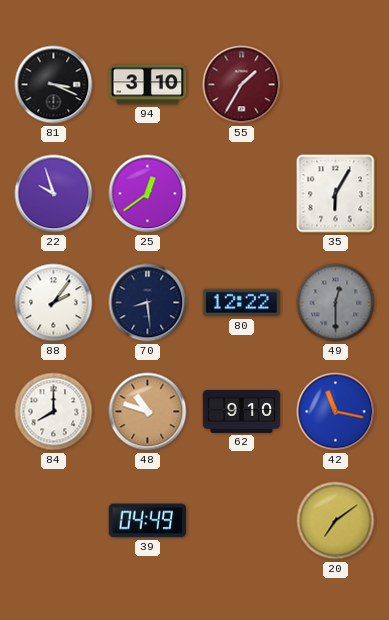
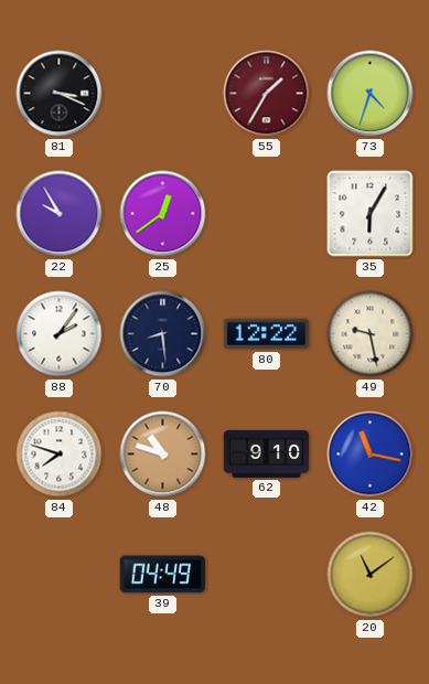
94: 3:10 -> none (148, 85)
73: none -> 4:33 (371, 94)
22: 9:57 -> 9:55 (60, 214)
49: 12:30 -> 9:28 (371, 334)
49 dial: grey -> cream (371, 334)
84: 8:00 -> 7:48 (60, 455)
20: 7:09 -> 11:09 (371, 575)
